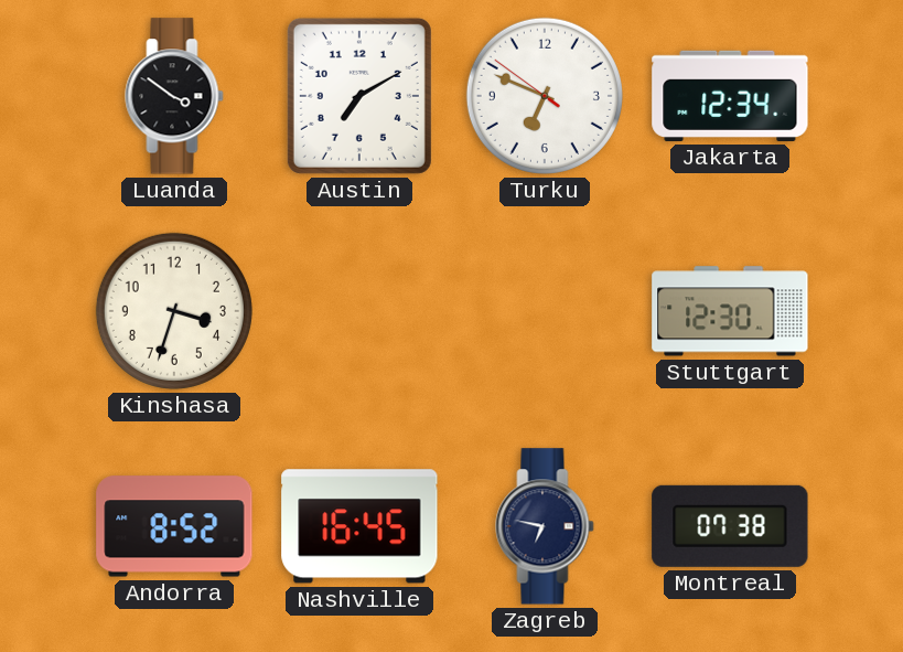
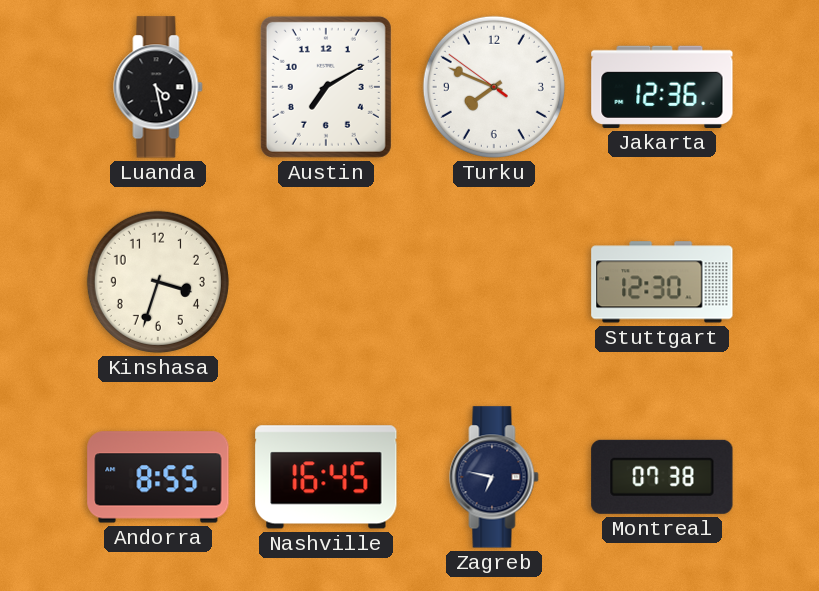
Luanda: 3:51 -> 4:28 (158, 87)
Turku: 6:48 -> 7:48 (494, 87)
Jakarta: 12:34 -> 12:36 (662, 87)
Andorra: 8:52 -> 8:55 (158, 477)
